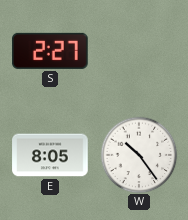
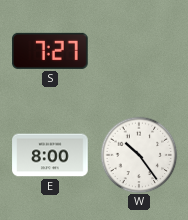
S: 2:27 -> 7:27 (51, 51)
E: 8:05 -> 8:00 (50, 155)
